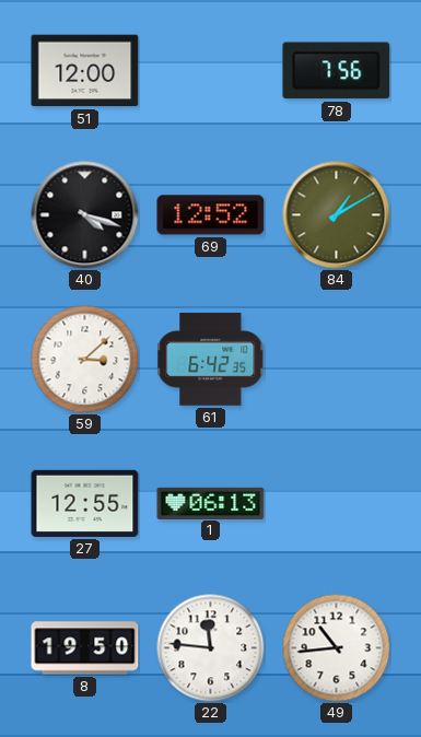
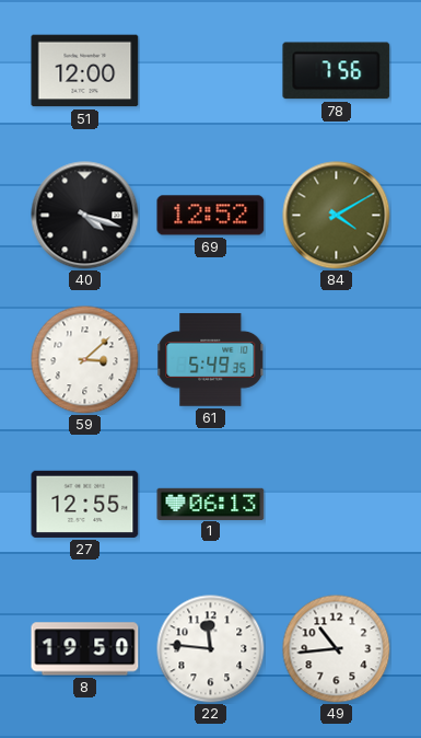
84: 1:10 -> 4:10 (337, 216)
61: 6:42 -> 5:49 (211, 360)
